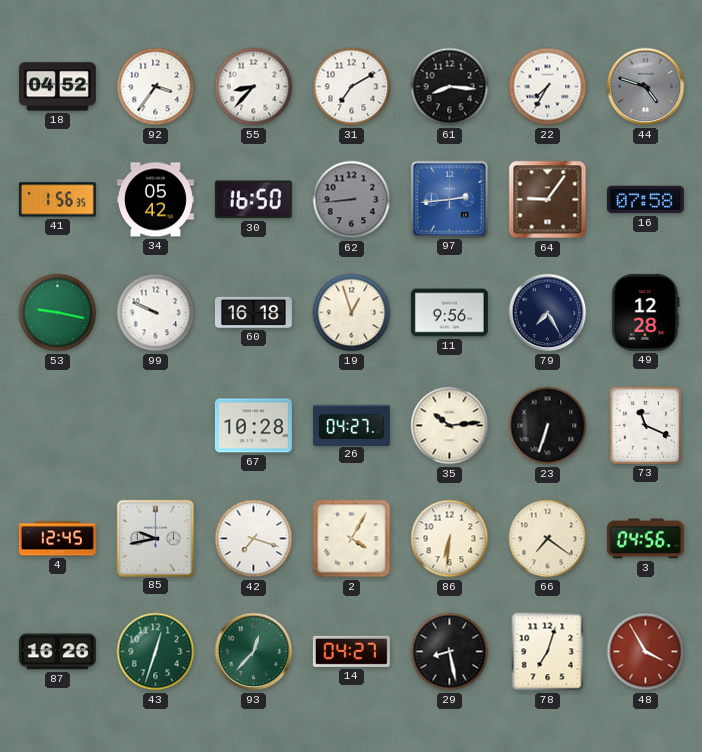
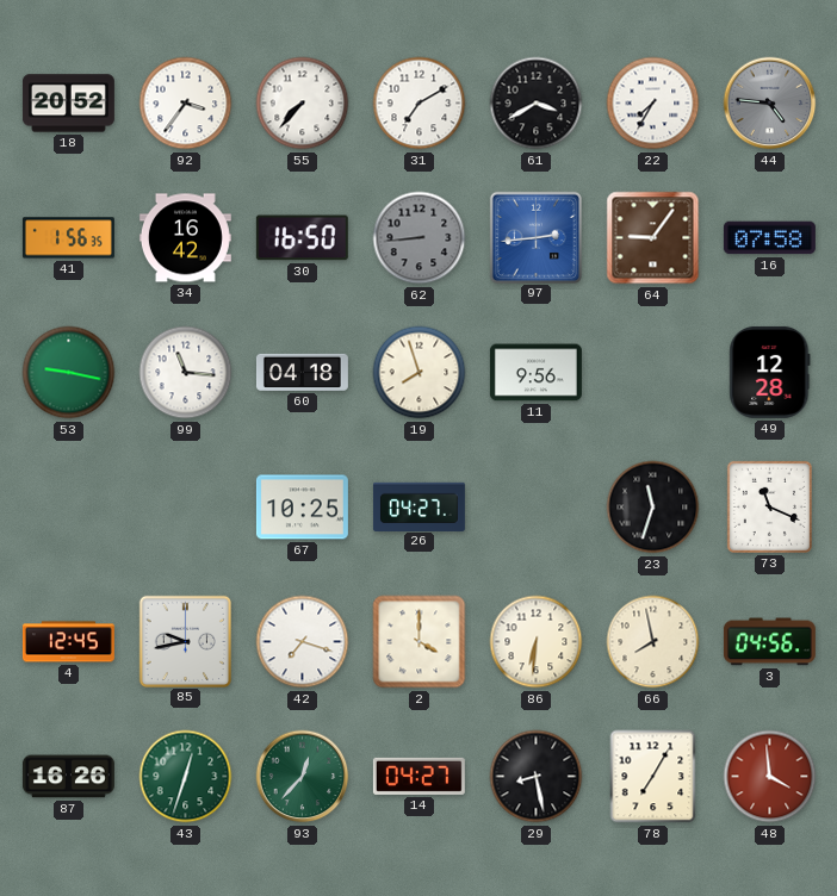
18: 04:52 -> 20:52 (68, 104)
55: 8:37 -> 7:37 (303, 104)
61: 8:16 -> 3:40 (537, 104)
44: 4:48 -> 4:46 (770, 104)
34: 05:42 -> 16:42 (185, 238)
99: 9:49 -> 11:16 (186, 373)
60: 16:18 -> 04:18 (302, 372)
19: 12:57 -> 7:57 (420, 373)
79: 7:25 -> none (548, 313)
67: 10:28 -> 10:25 (302, 508)
35: 10:14 -> none (450, 426)
23: 6:33 -> 11:33 (653, 508)
2: 4:05 -> 4:00 (420, 642)
66: 7:21 -> 7:58 (653, 642)
78: 7:03 -> 7:05 (653, 777)
48: 3:55 -> 3:59 (770, 777)
